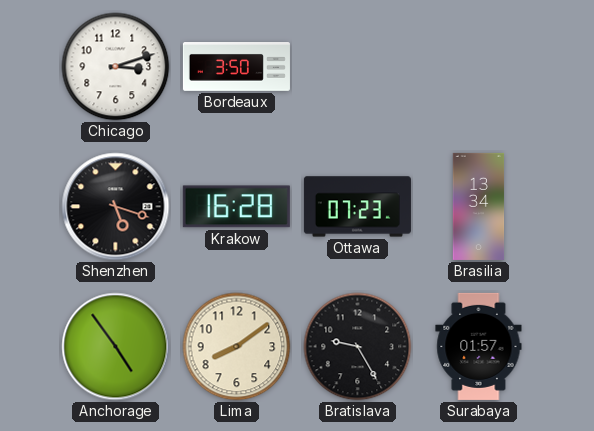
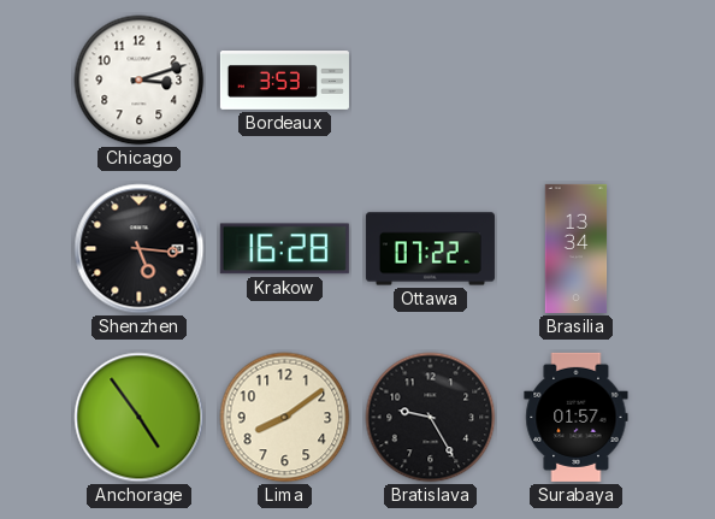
Bordeaux: 3:50 -> 3:53 (284, 81)
Shenzhen: 5:18 -> 5:16 (140, 249)
Ottawa: 07:23 -> 07:22 (430, 249)
